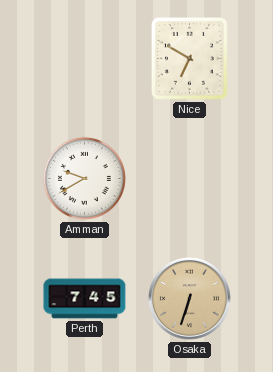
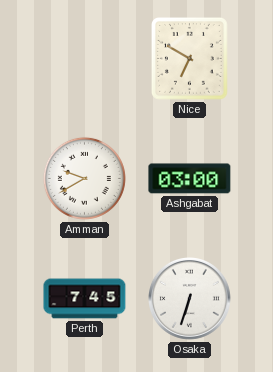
Ashgabat: none -> 03:00 (190, 179)
Osaka dial: champagne -> white (190, 299)
